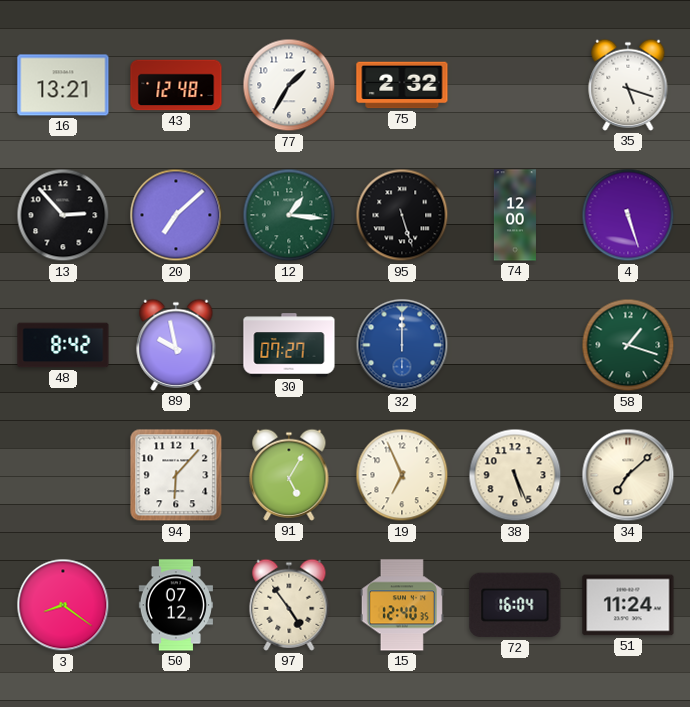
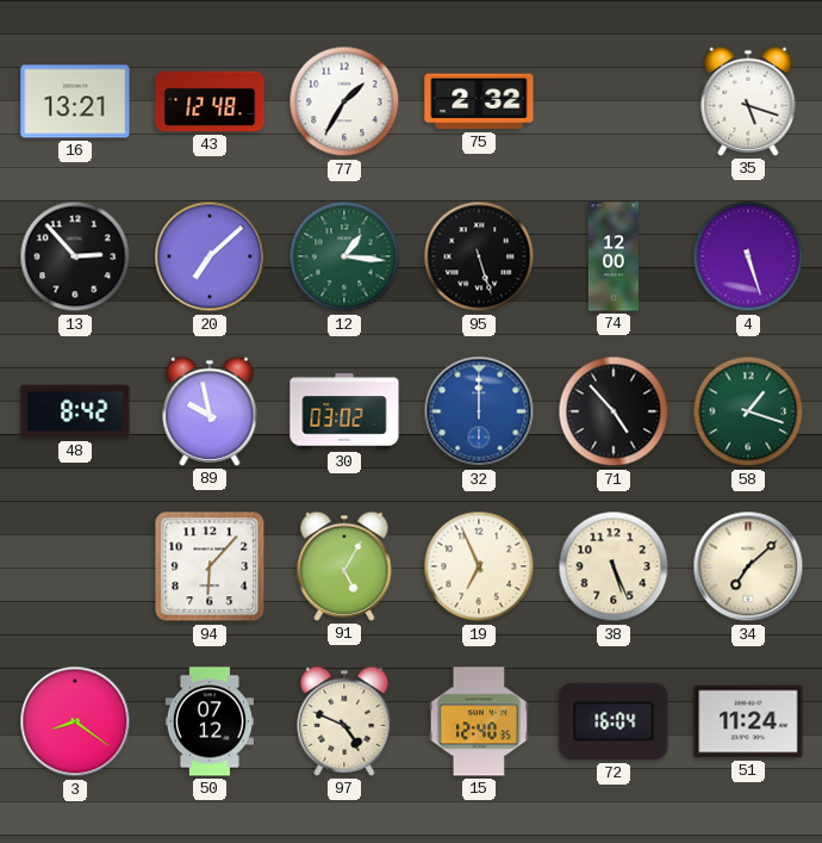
30: 07:27 -> 03:02 (344, 411)
71: none -> 4:53 (614, 411)
97: 4:54 -> 4:49 (344, 721)
